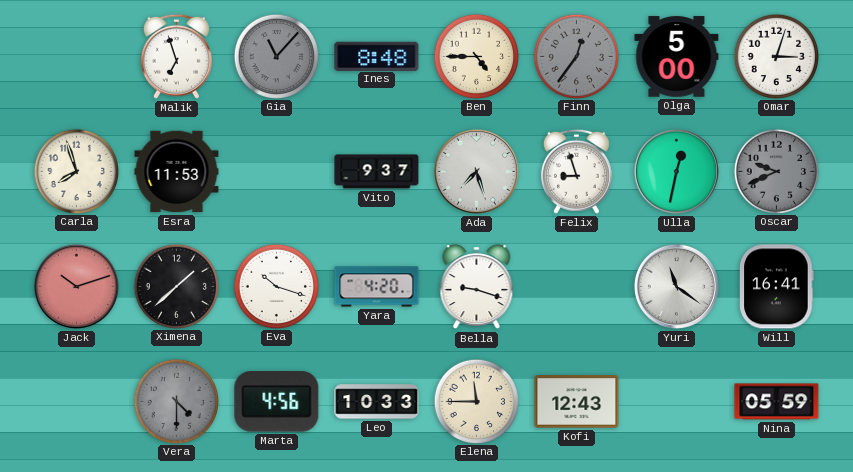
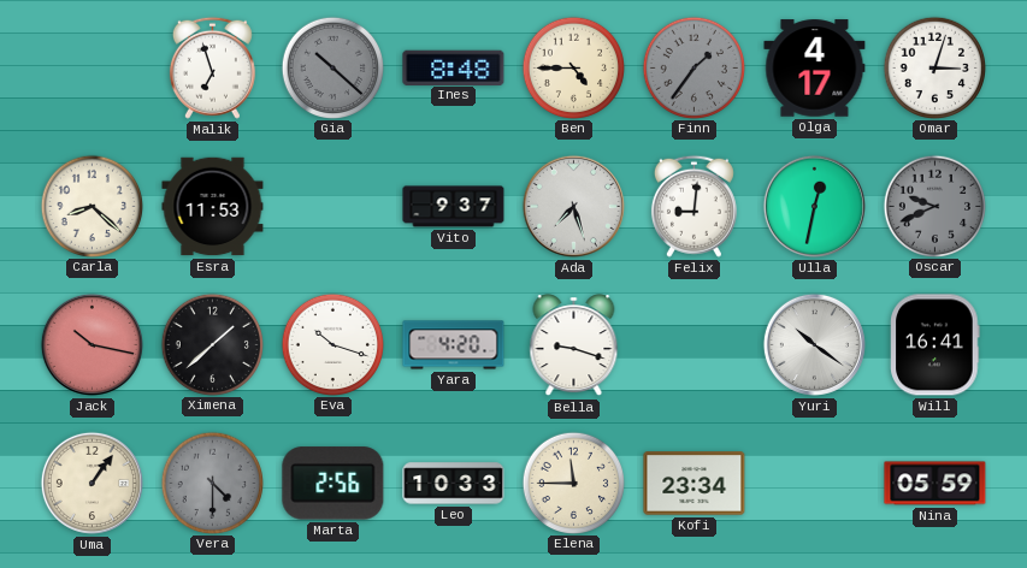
Gia: 11:07 -> 10:22 (332, 67)
Finn: 12:36 -> 1:36 (693, 67)
Olga: 5:00 -> 4:17 (815, 69)
Carla: 7:57 -> 8:22 (92, 206)
Felix: 8:57 -> 9:01 (693, 206)
Jack: 10:12 -> 10:17 (92, 344)
Yuri: 11:21 -> 10:21 (814, 344)
Uma: none -> 1:06 (92, 483)
Marta: 4:56 -> 2:56 (334, 484)
Kofi: 12:43 -> 23:34 (695, 484)
